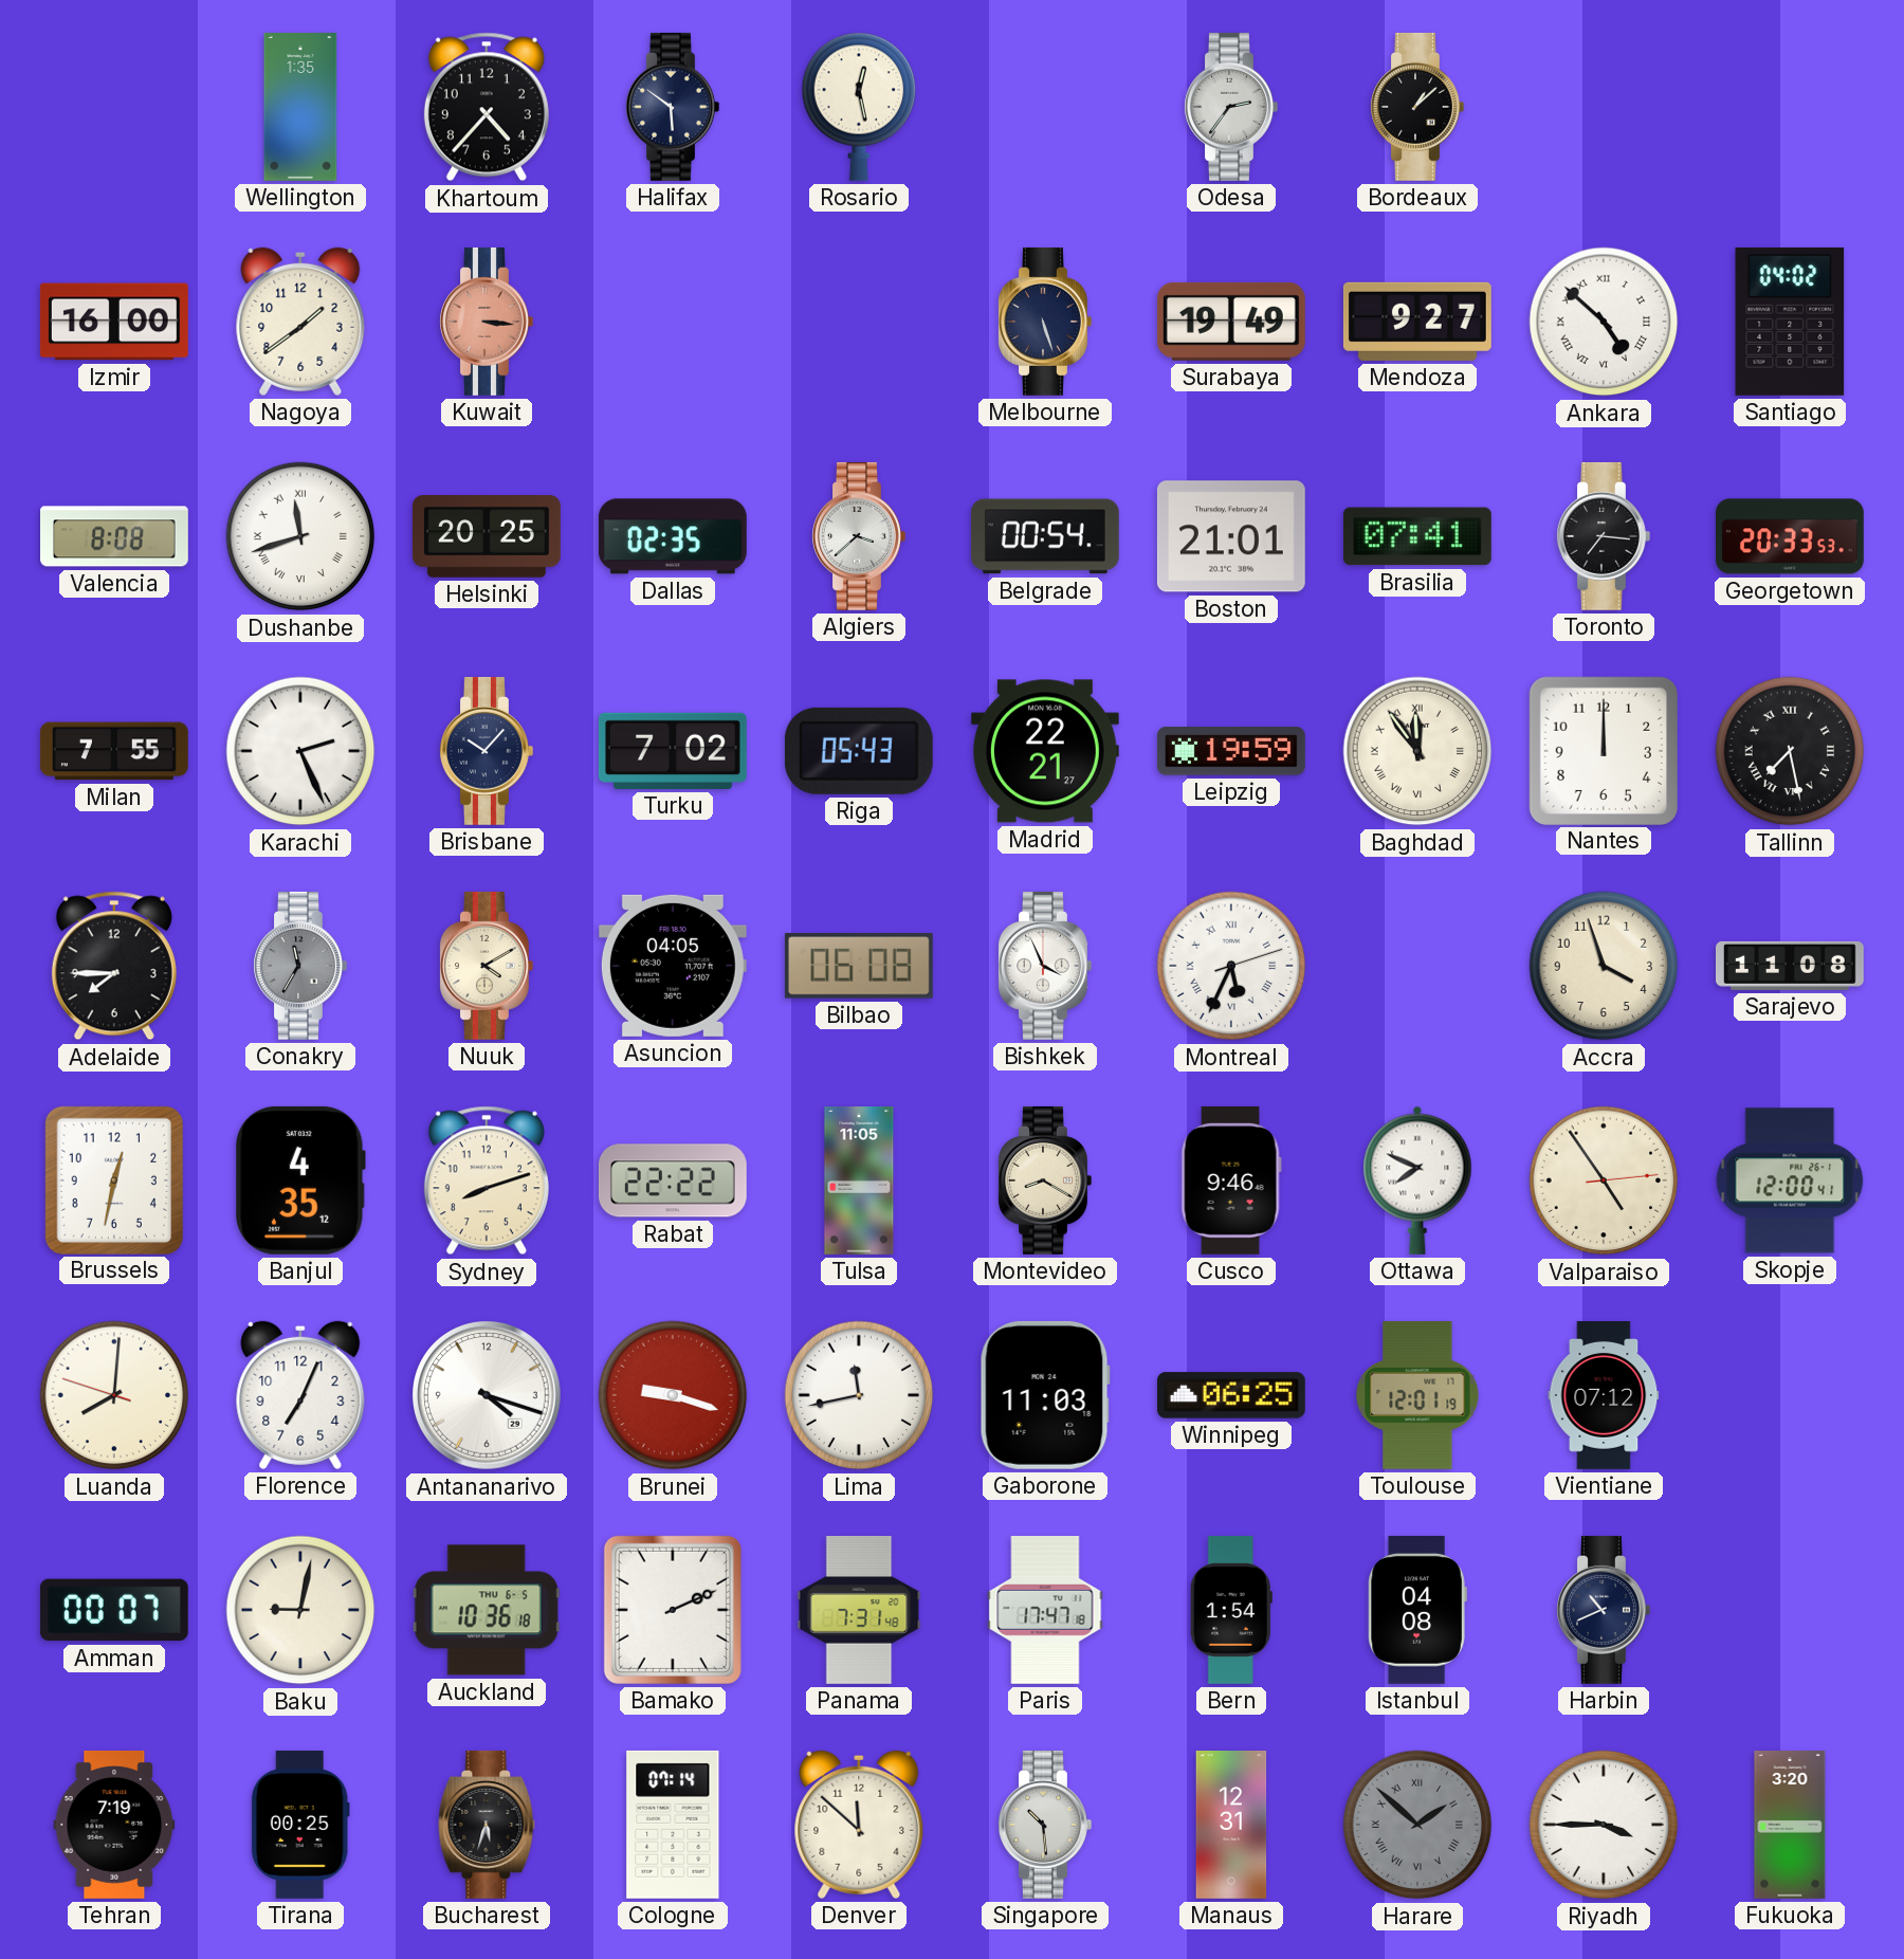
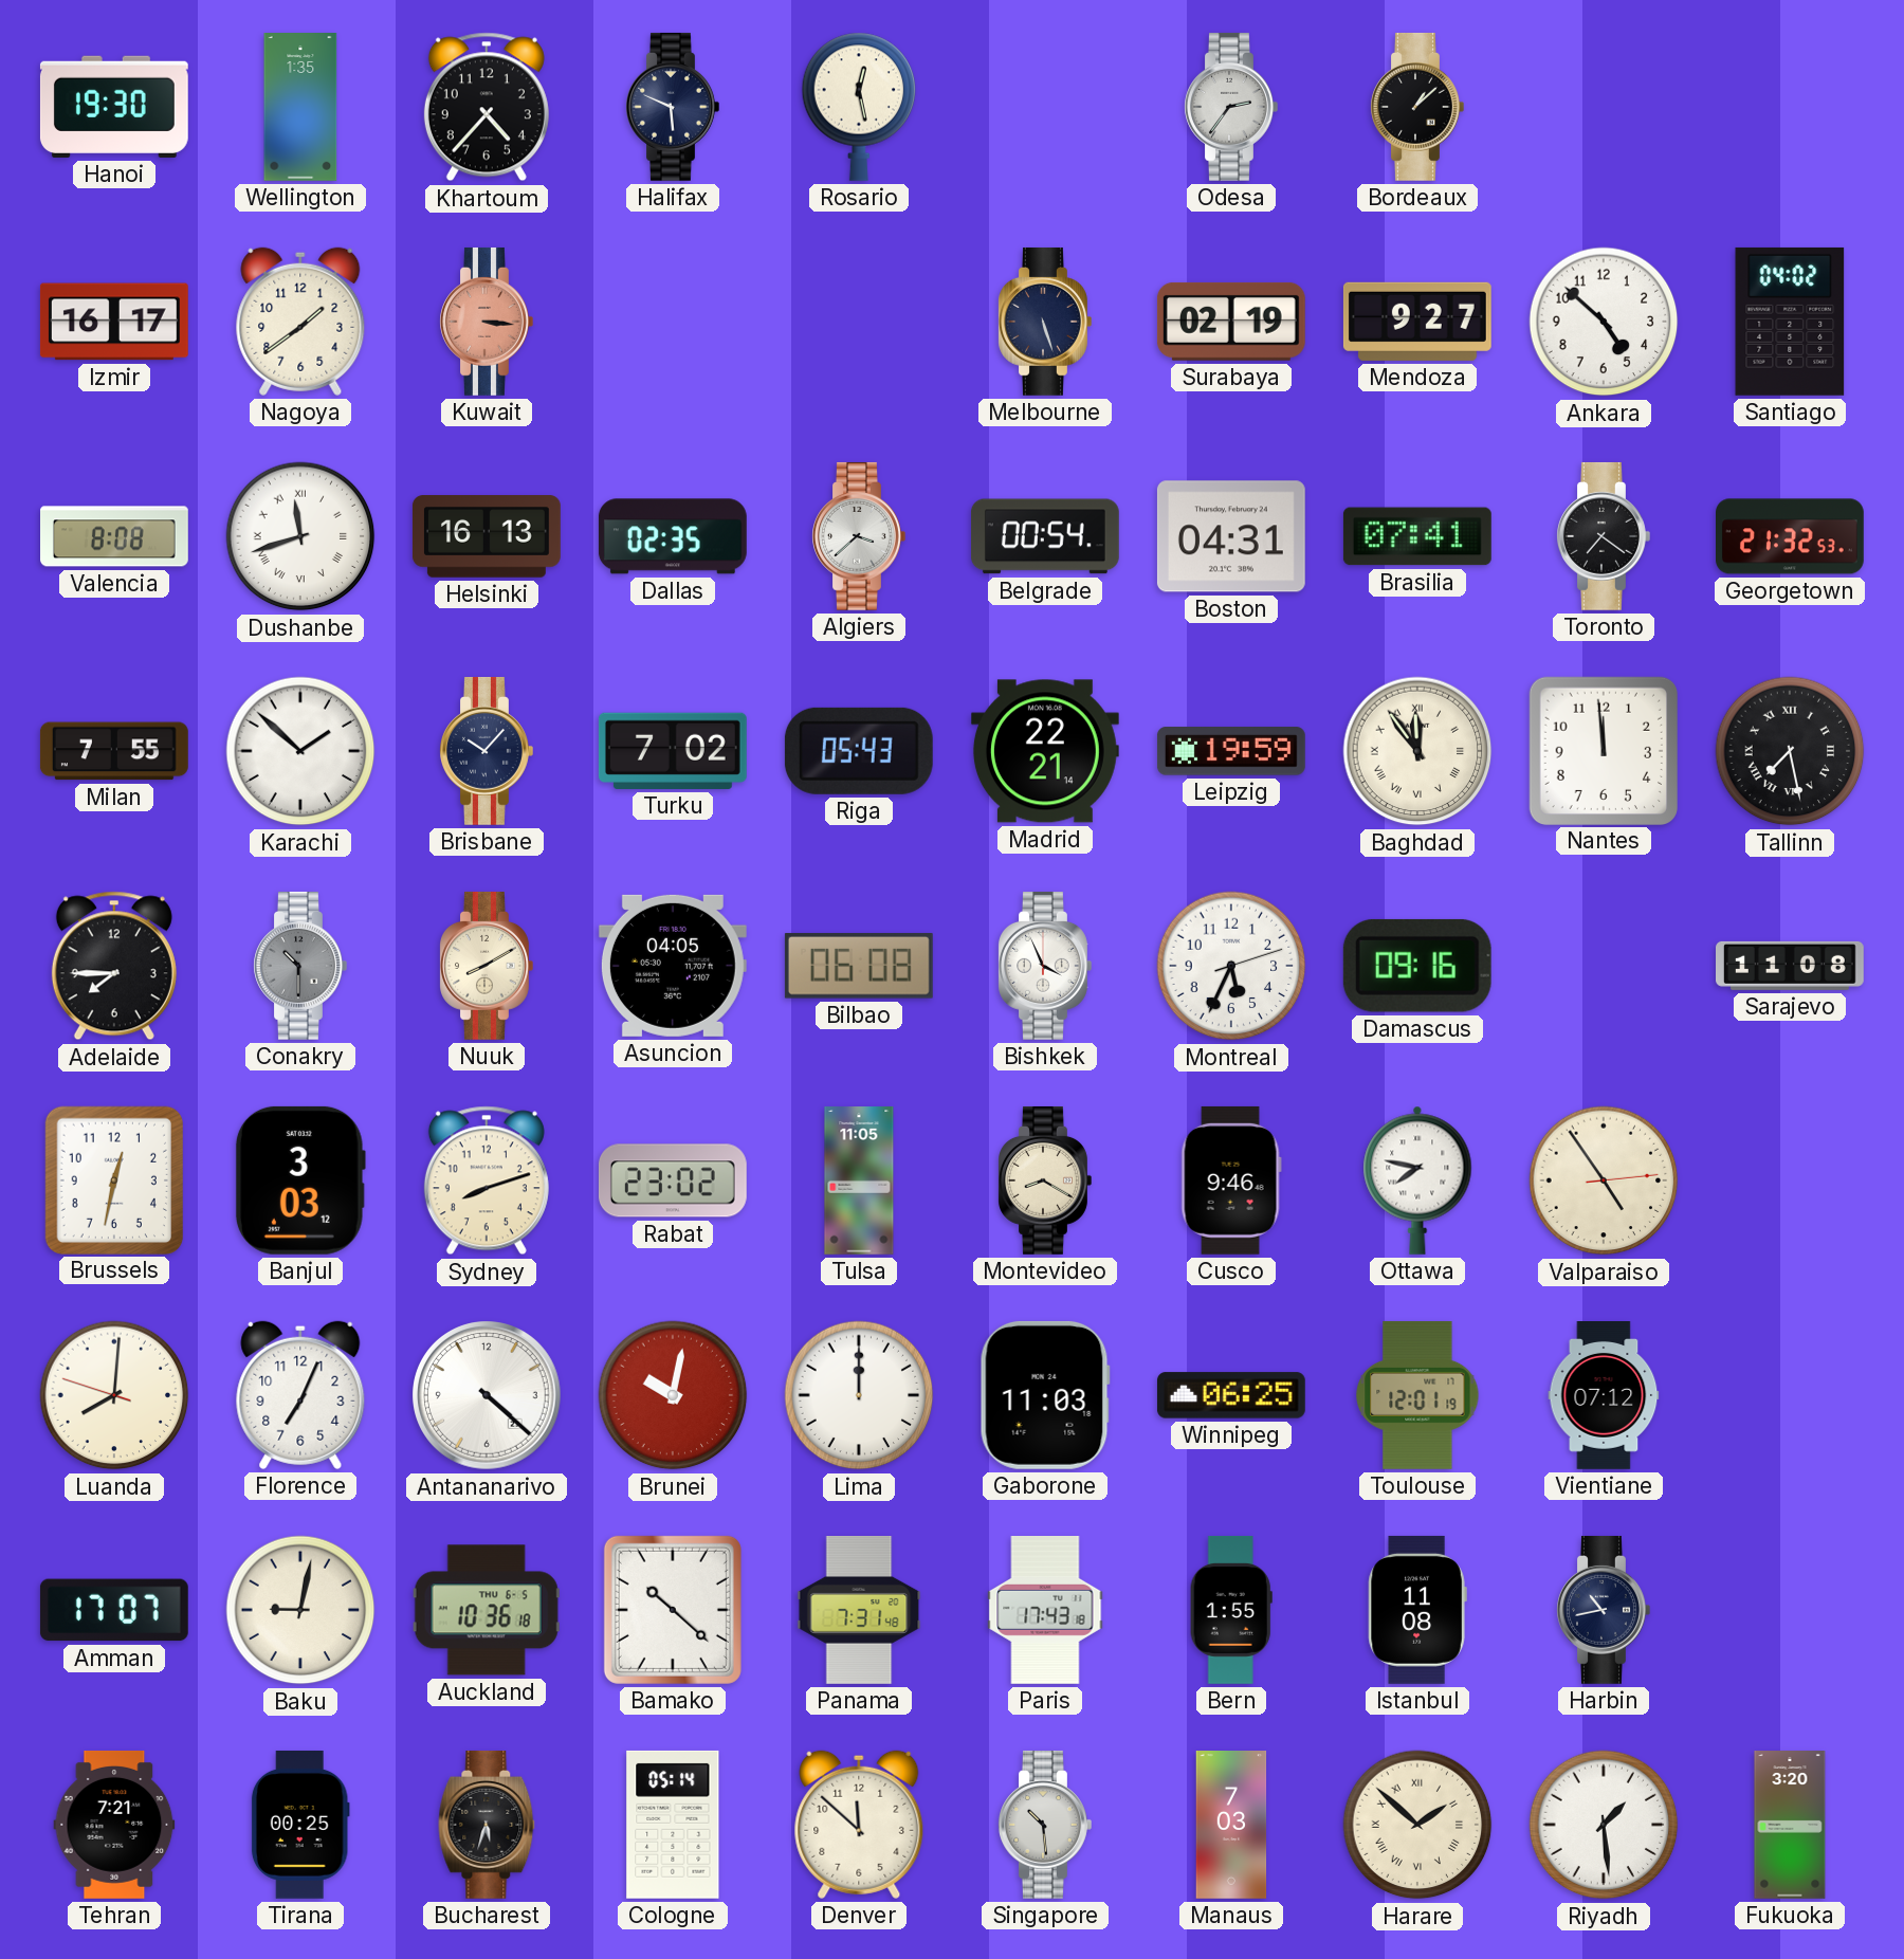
Hanoi: none -> 19:30 (114, 107)
Halifax: 5:51 -> 5:49 (673, 107)
Izmir: 16:00 -> 16:17 (114, 322)
Surabaya: 19:49 -> 02:19 (1231, 322)
Ankara numerals: Roman -> Arabic (1604, 322)
Helsinki: 20:25 -> 16:13 (487, 536)
Boston: 21:01 -> 04:31 (1231, 536)
Toronto: 7:16 -> 7:21 (1604, 536)
Georgetown: 20:33 -> 21:32 (1791, 536)
Karachi: 2:26 -> 1:52 (300, 751)
Madrid: 22:21:27 -> 22:21:14 (1045, 751)
Nantes: 12:00 -> 11:59 (1603, 750)
Conakry: 11:35 -> 10:30 (300, 966)
Nuuk: 4:10 -> 8:10 (487, 966)
Montreal numerals: Roman -> Arabic (1231, 966)
Damascus: none -> 09:16 (1417, 966)
Accra: 3:57 -> none (1604, 966)
Banjul: 4:35 -> 3:03 (300, 1180)
Rabat: 22:22 -> 23:02 (673, 1180)
Ottawa: 7:49 -> 7:47 (1417, 1180)
Skopje: 12:00 -> none (1790, 1180)
Antananarivo: 4:18 -> 4:22 (487, 1395)
Brunei: 9:18 -> 10:02 (673, 1395)
Lima: 11:43 -> 12:00 (859, 1395)
Amman: 00:07 -> 17:07 (114, 1610)
Bamako: 2:11 -> 10:22 (673, 1610)
Paris: 17:47 -> 17:43 (1045, 1611)
Bern: 1:54 -> 1:55 (1231, 1610)
Istanbul: 04:08 -> 11:08 (1417, 1610)
Harbin: 10:41 -> 10:43 (1604, 1610)
Tehran: 7:19 -> 7:21 (114, 1825)
Cologne: 07:14 -> 05:14 (673, 1825)
Manaus: 12:31 -> 7:03 (1231, 1826)
Harare dial: grey -> cream (1417, 1825)
Riyadh: 3:45 -> 1:29 (1604, 1825)
